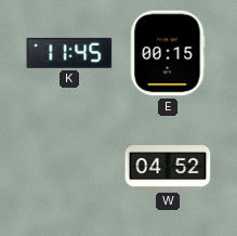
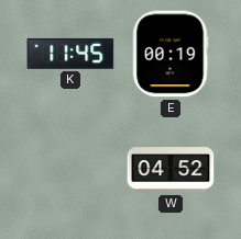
E: 00:15 -> 00:19 (171, 54)
